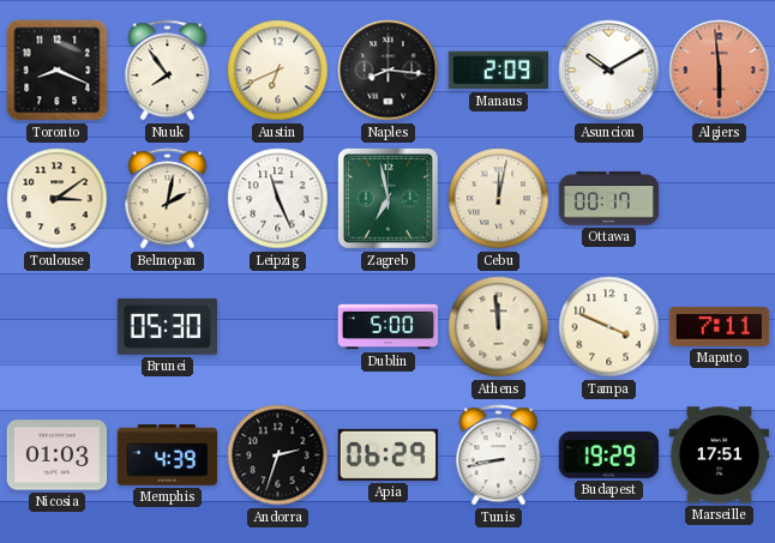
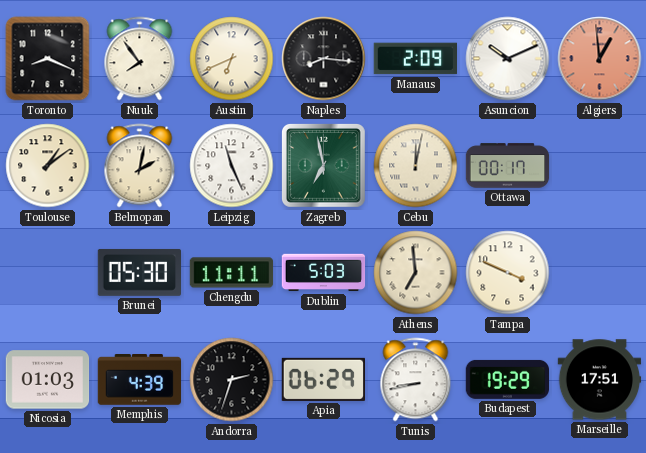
Asuncion: 10:10 -> 10:11 (508, 59)
Algiers: 5:59 -> 12:59 (600, 59)
Toulouse: 3:09 -> 1:09 (48, 166)
Chengdu: none -> 11:11 (232, 273)
Dublin: 5:00 -> 5:03 (324, 273)
Athens: 11:59 -> 6:59 (416, 273)
Maputo: 7:11 -> none (720, 326)
